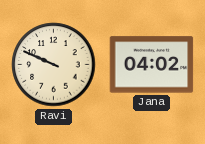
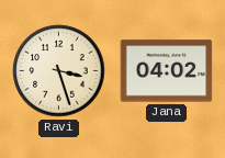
Ravi: 9:49 -> 3:27 (59, 71)
